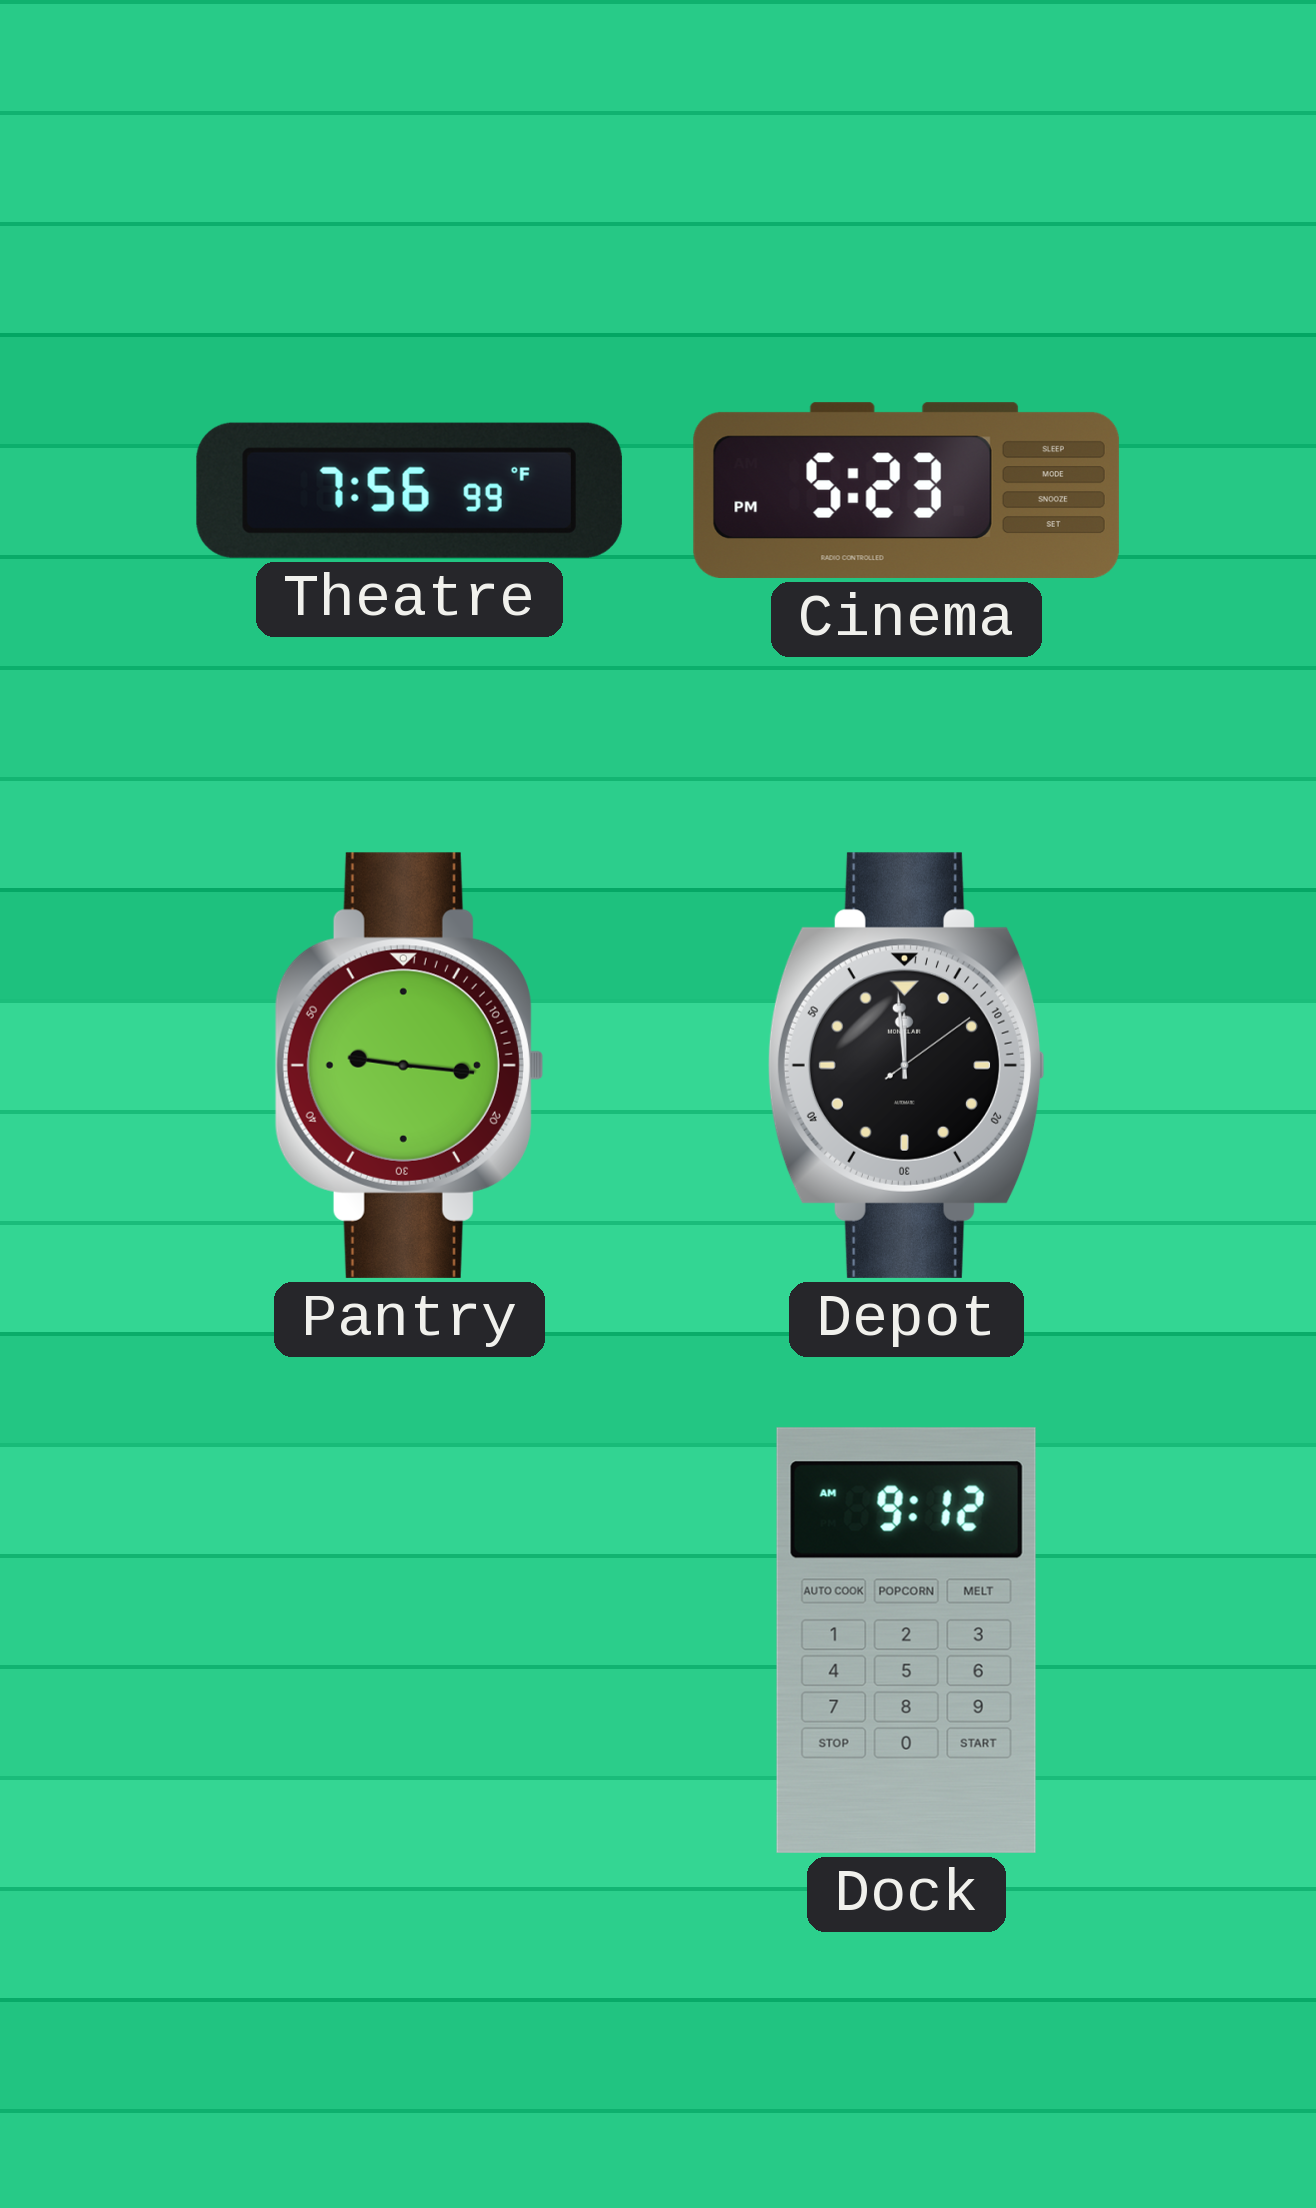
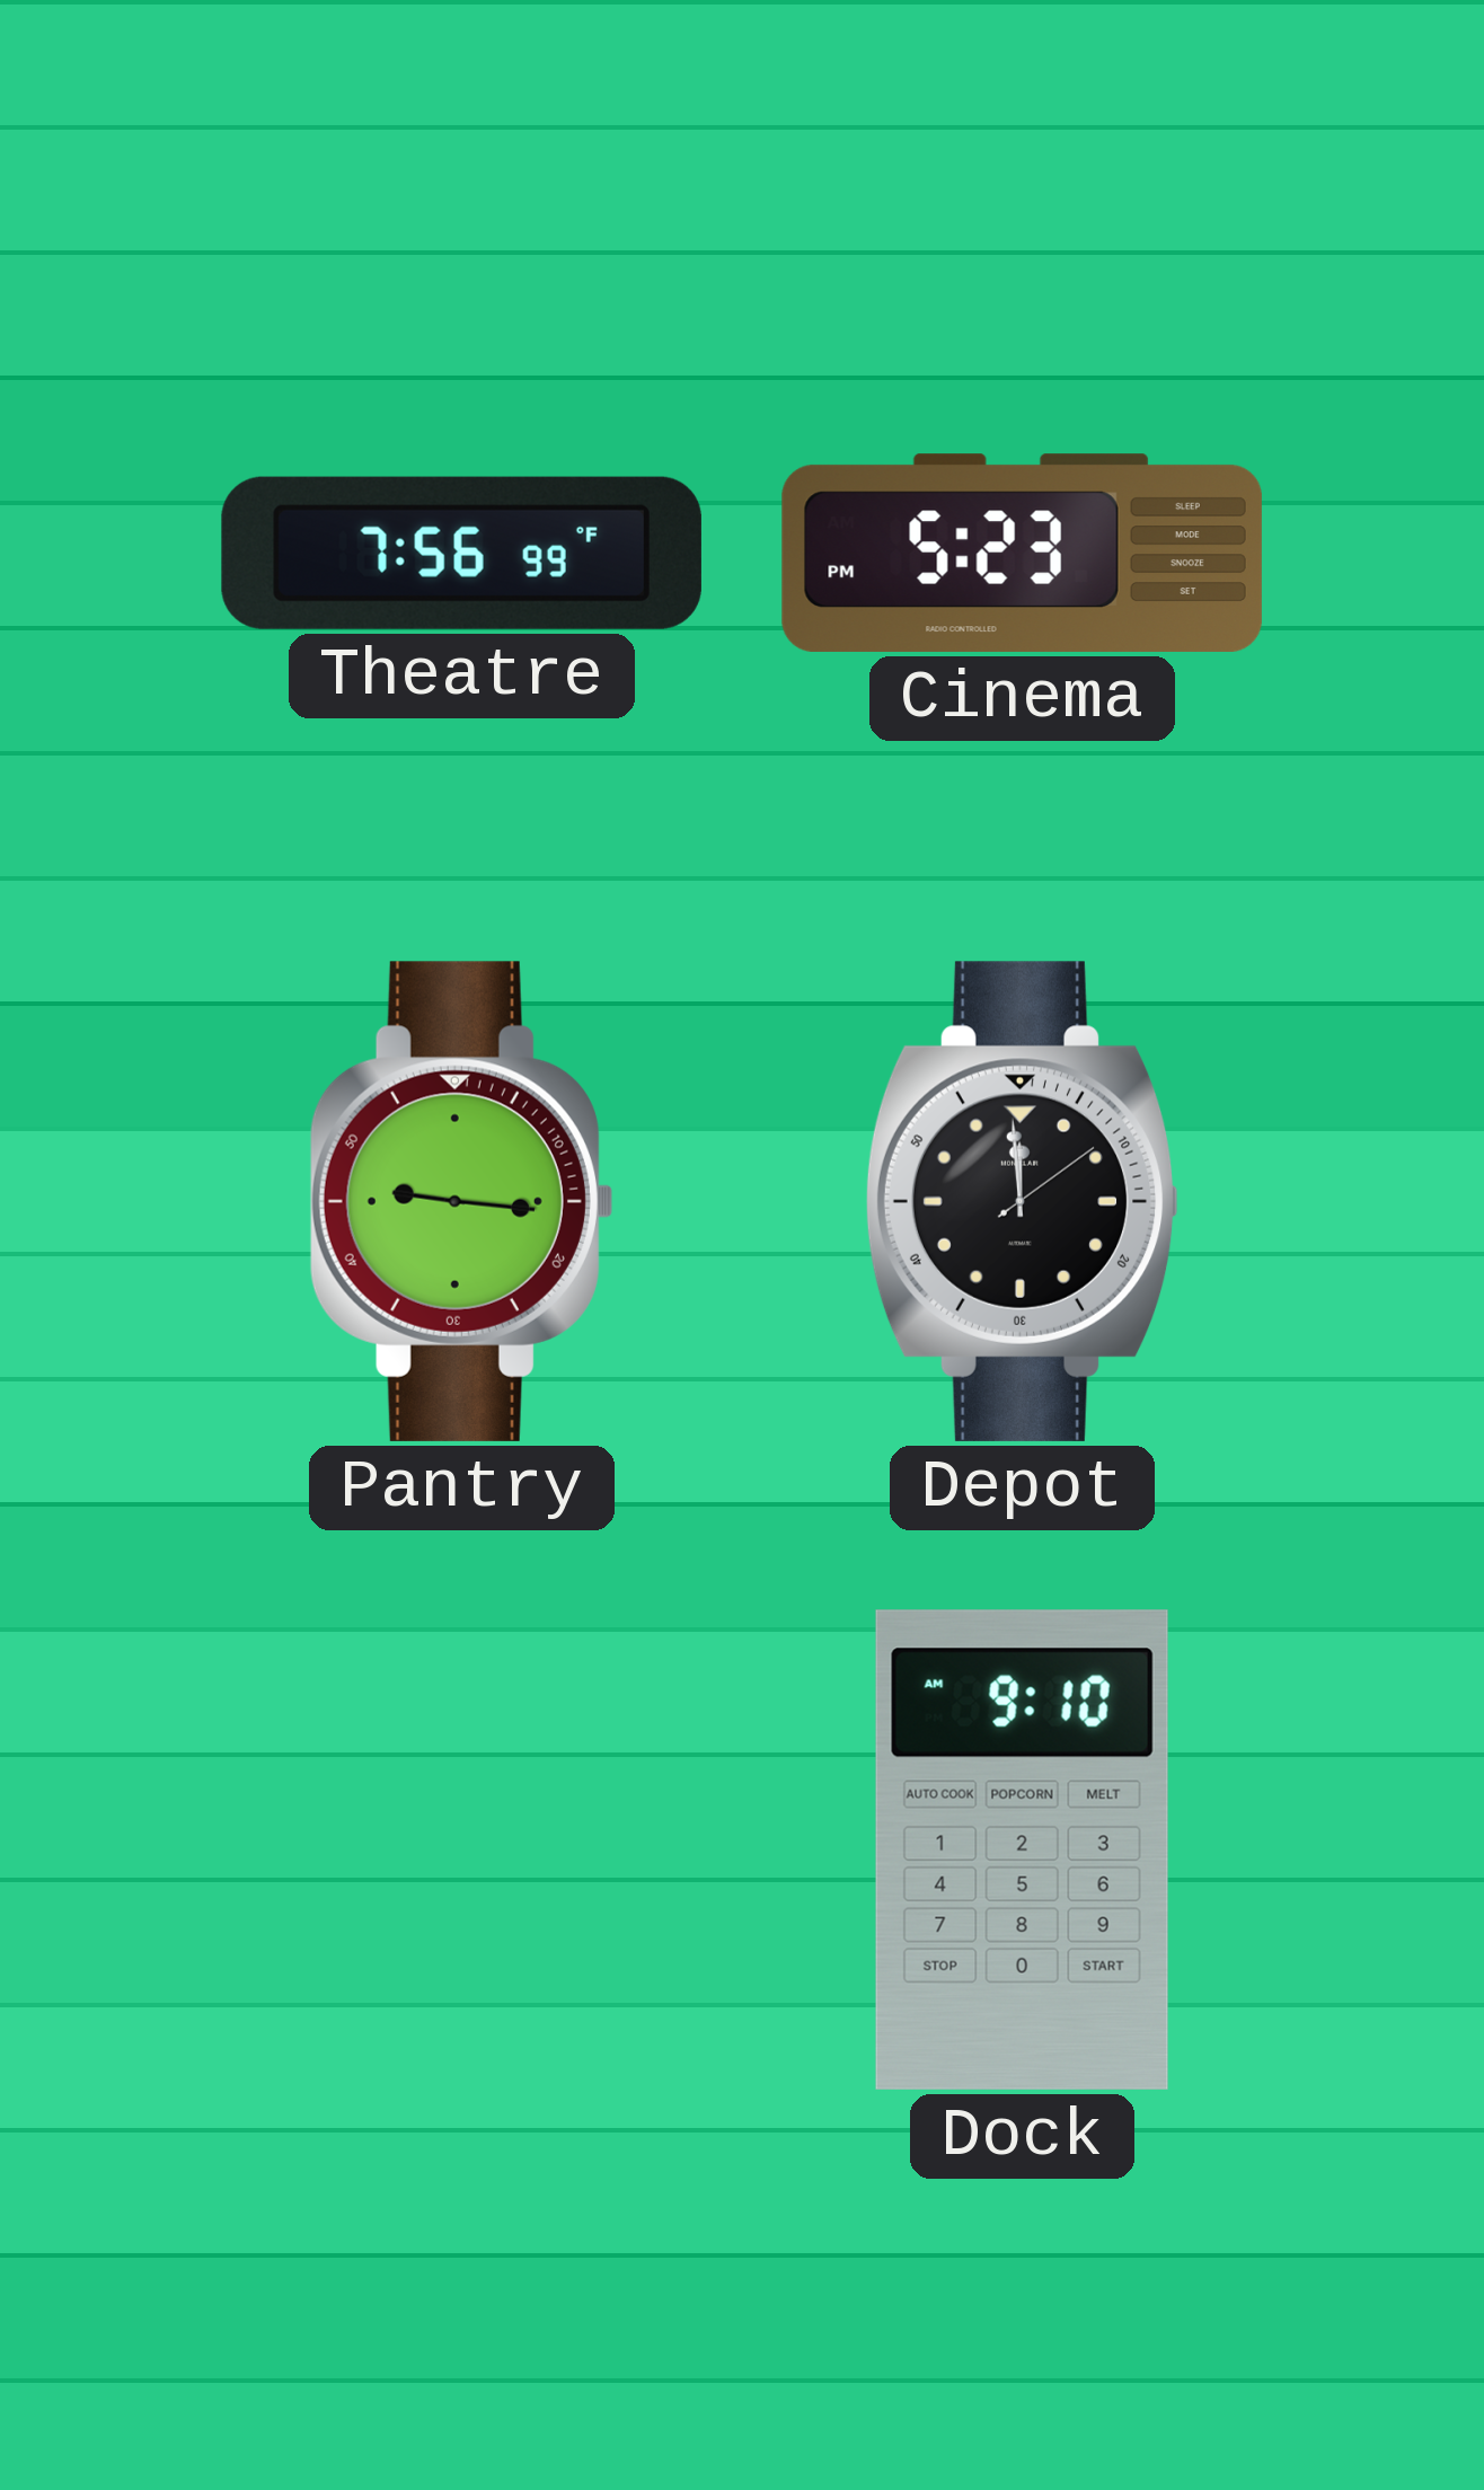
Dock: 9:12 -> 9:10 (1022, 1849)
